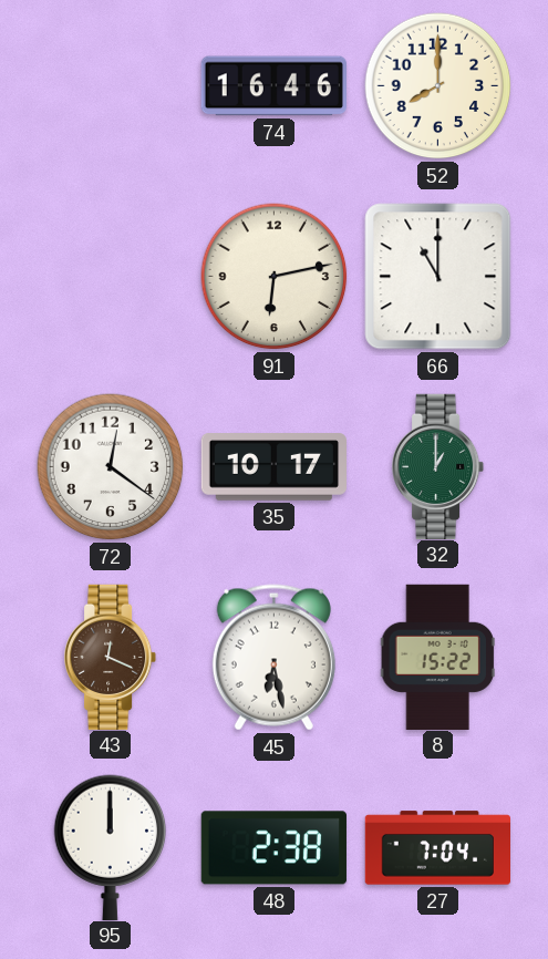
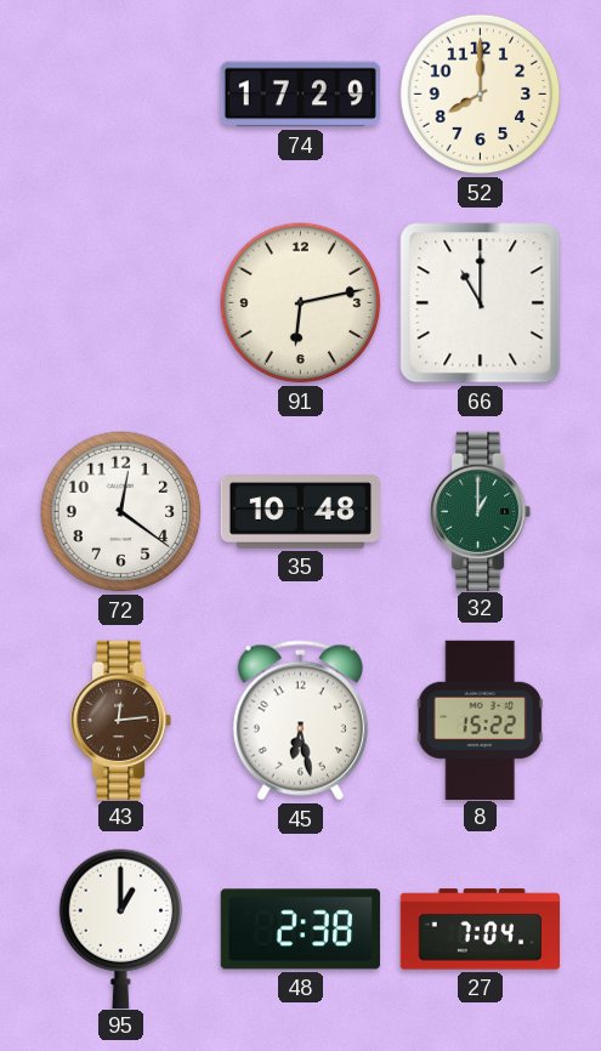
74: 16:46 -> 17:29 (300, 95)
35: 10:17 -> 10:48 (300, 512)
43: 12:19 -> 12:14 (123, 720)
95: 12:00 -> 1:00 (121, 928)
